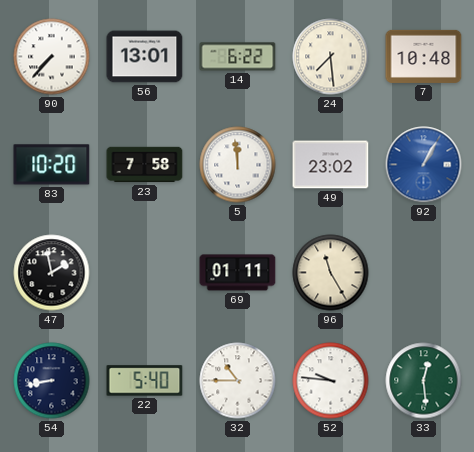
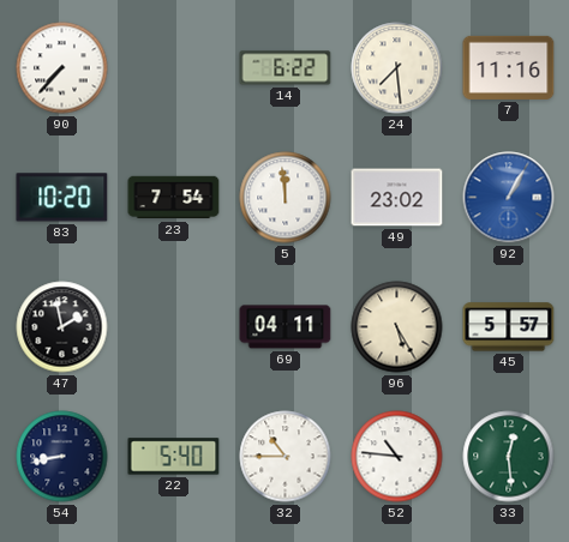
56: 13:01 -> none (145, 57)
7: 10:48 -> 11:16 (509, 67)
23: 7:58 -> 7:54 (174, 198)
69: 01:11 -> 04:11 (286, 327)
96: 11:25 -> 5:25 (397, 327)
45: none -> 5:57 (509, 327)
52: 9:46 -> 10:46 (397, 457)
